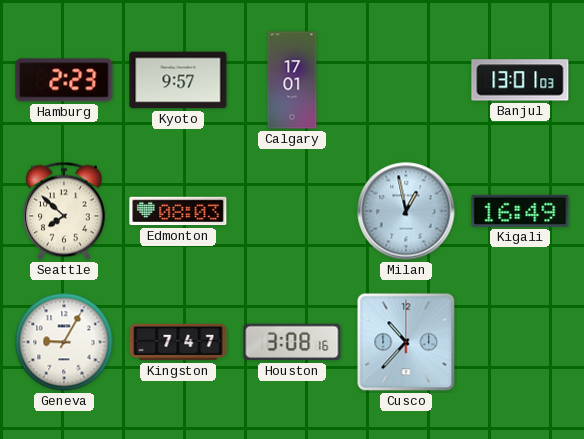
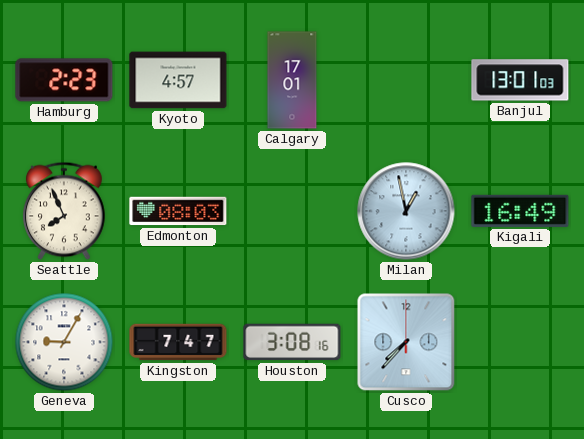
Kyoto: 9:57 -> 4:57 (178, 80)
Seattle: 7:52 -> 7:56 (65, 211)
Cusco: 10:37 -> 7:37 (406, 342)
